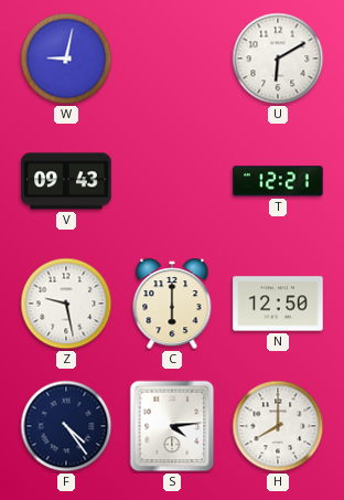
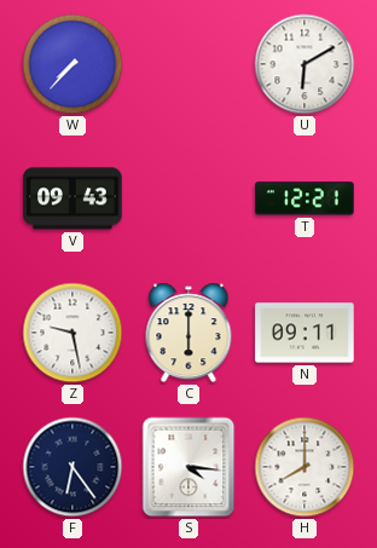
W: 9:02 -> 7:37 (72, 64)
N: 12:50 -> 09:11 (304, 333)
F: 4:24 -> 6:24 (72, 467)
S: 4:14 -> 4:16 (188, 467)
